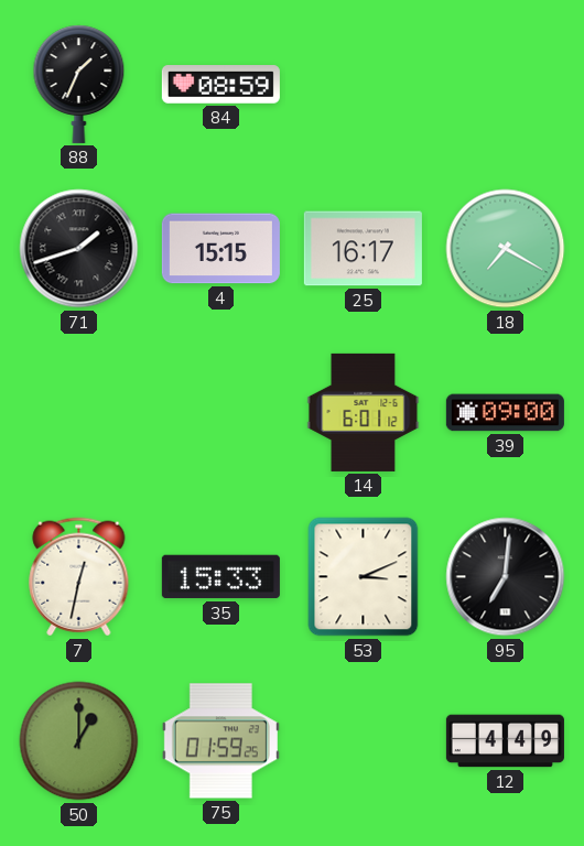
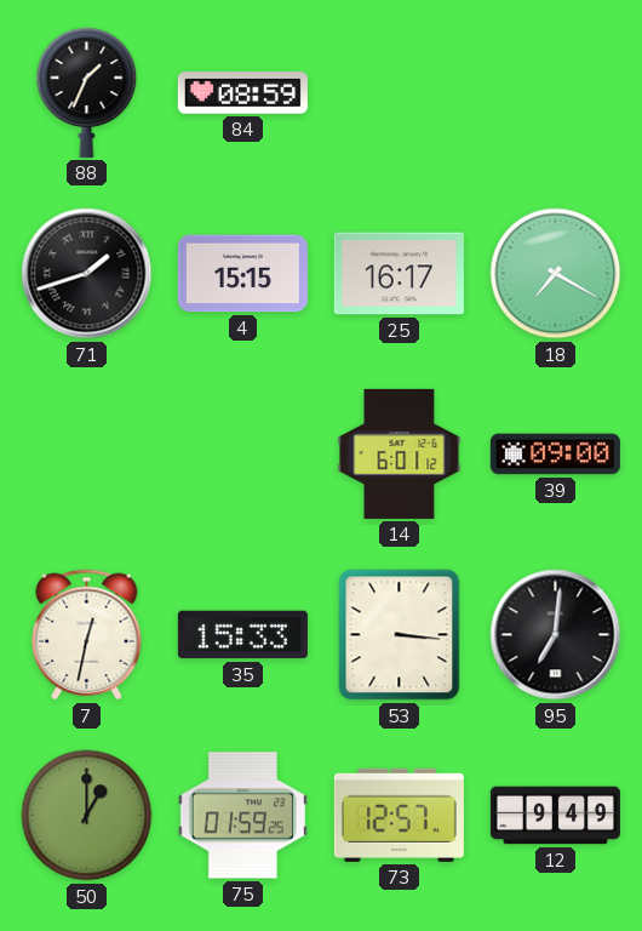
53: 3:11 -> 3:16 (400, 635)
73: none -> 12:57 (399, 815)
12: 4:49 -> 9:49 (555, 816)
